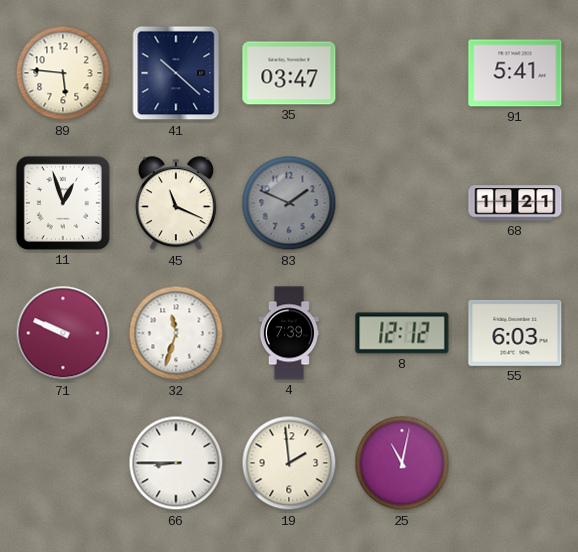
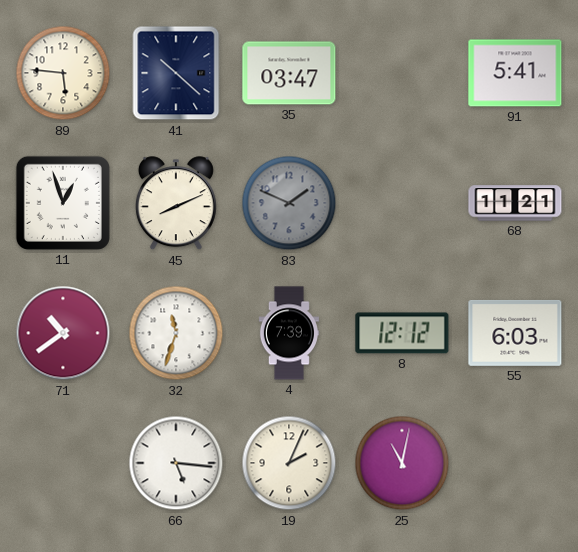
45: 11:19 -> 8:11 (176, 204)
71: 9:49 -> 10:39 (63, 333)
66: 8:45 -> 5:16 (176, 463)
19: 1:59 -> 2:04 (289, 463)
